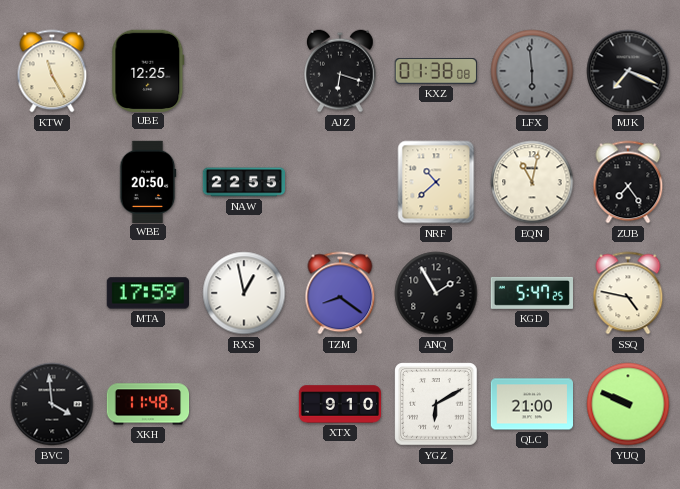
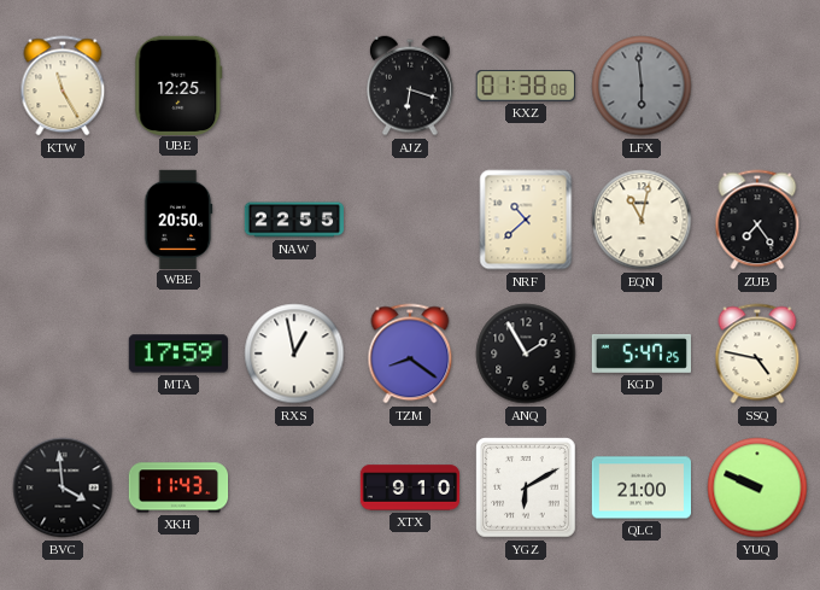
MJK: 7:19 -> none (628, 71)
XKH: 11:48 -> 11:43 (178, 487)
